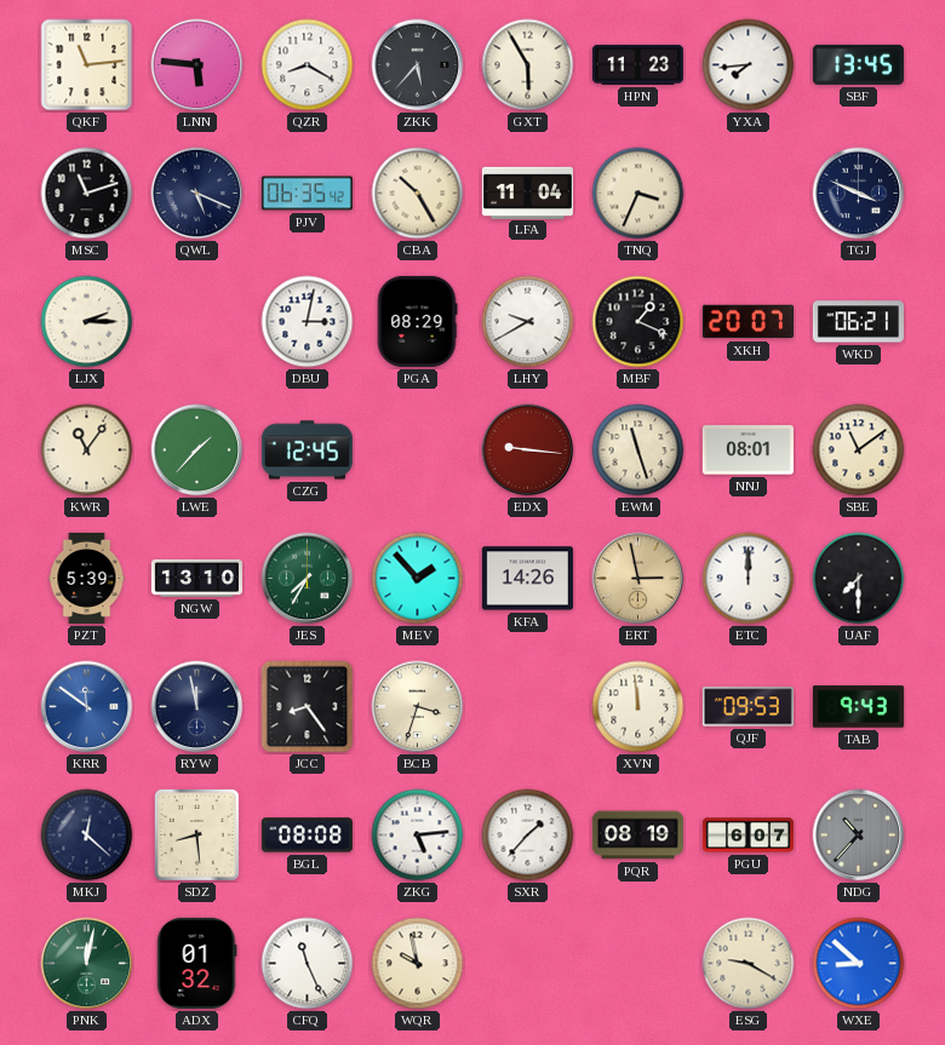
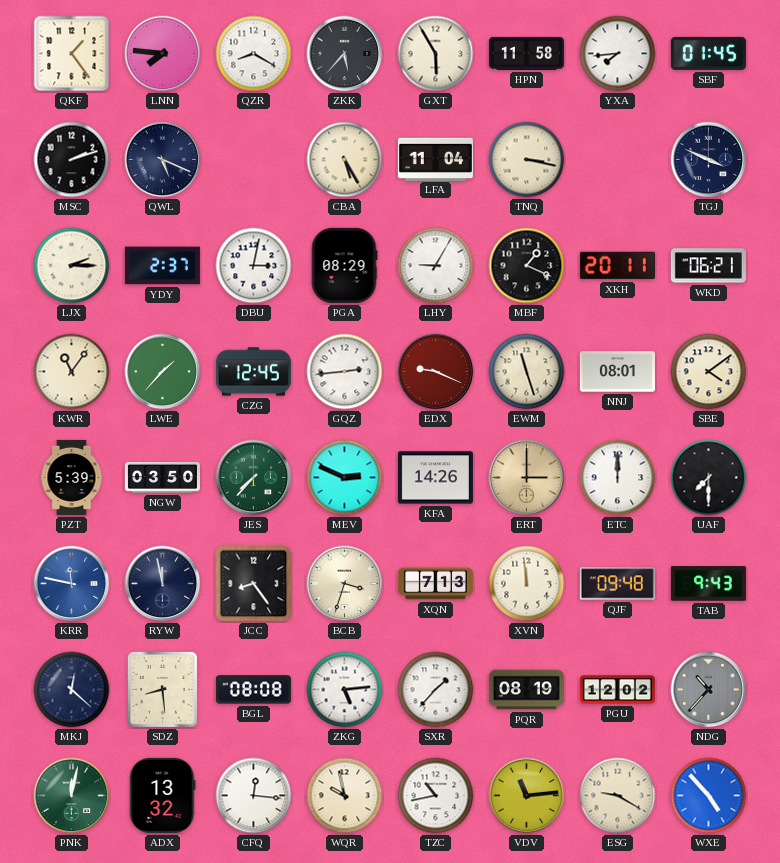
QKF: 11:14 -> 1:24 (72, 54)
LNN: 5:46 -> 7:46 (163, 54)
HPN: 11:23 -> 11:58 (526, 53)
SBF: 13:45 -> 01:45 (708, 53)
MSC: 11:12 -> 2:12 (72, 160)
PJV: 06:35 -> none (307, 194)
CBA: 10:25 -> 5:25 (345, 160)
TNQ: 3:34 -> 3:17 (527, 160)
YDY: none -> 2:37 (162, 266)
LHY: 9:40 -> 9:05 (436, 266)
XKH: 20:07 -> 20:11 (617, 266)
GQZ: none -> 2:44 (345, 372)
EDX: 9:16 -> 9:19 (436, 372)
SBE: 11:09 -> 4:09 (709, 372)
NGW: 13:10 -> 03:50 (162, 477)
JES: 7:35 -> 7:37 (254, 478)
MEV: 1:53 -> 2:49 (345, 478)
ERT: 2:58 -> 3:00 (527, 478)
KRR: 11:51 -> 11:47 (72, 584)
XQN: none -> 7:13 (435, 584)
QJF: 09:53 -> 09:48 (617, 584)
PGU: 6:07 -> 12:02 (617, 690)
ADX: 01:32 -> 13:32 (163, 795)
CFQ: 11:26 -> 12:16 (254, 796)
TZC: none -> 10:43 (436, 796)
VDV: none -> 11:14 (527, 796)
WXE: 8:52 -> 4:53 (709, 796)
